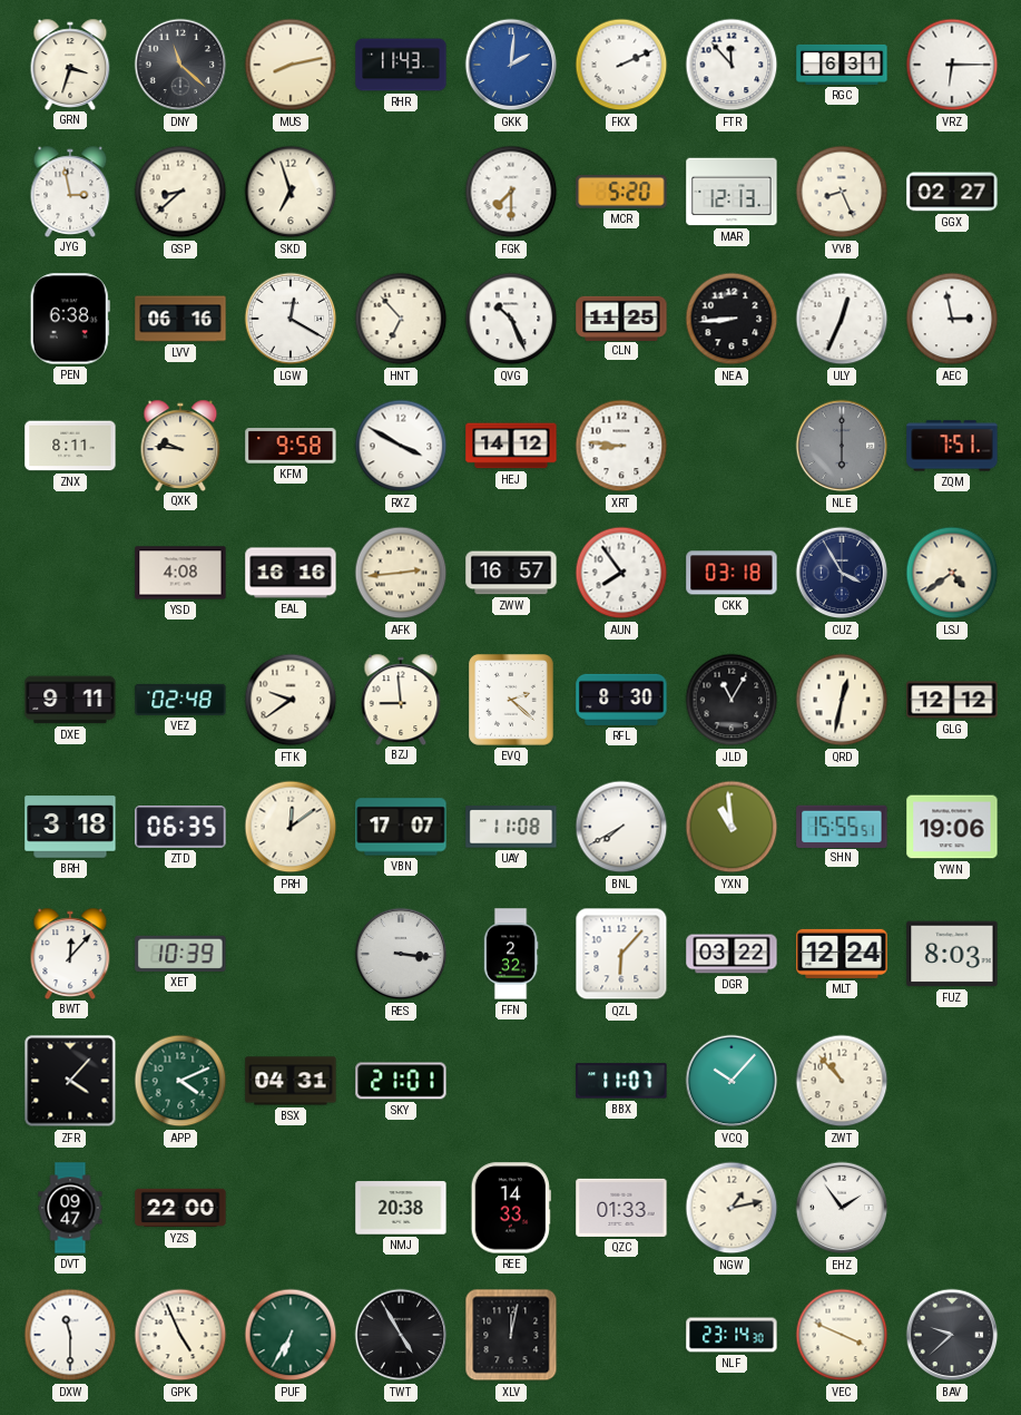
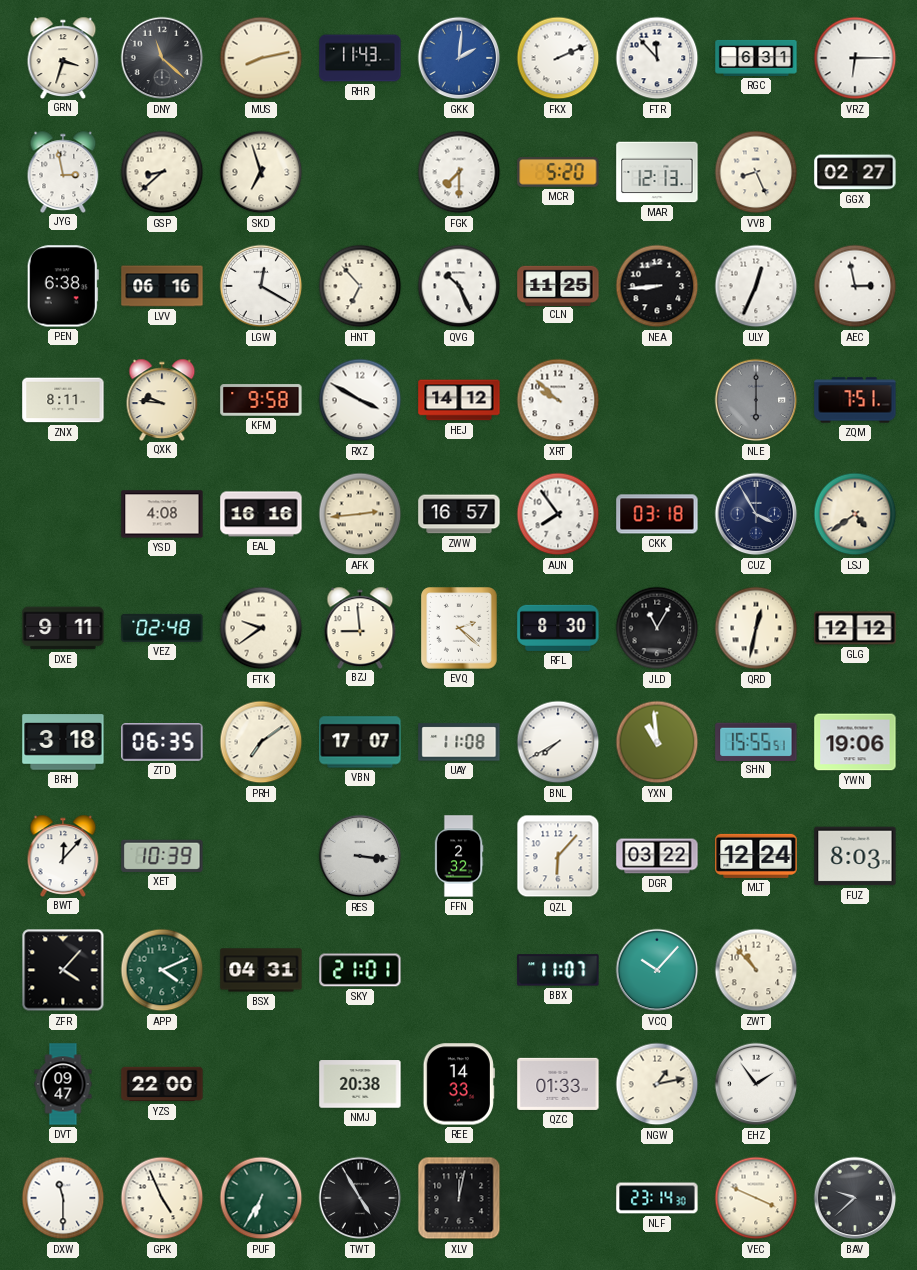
XRT: 8:46 -> 9:52 (558, 400)
PRH: 12:09 -> 7:09 (261, 742)
